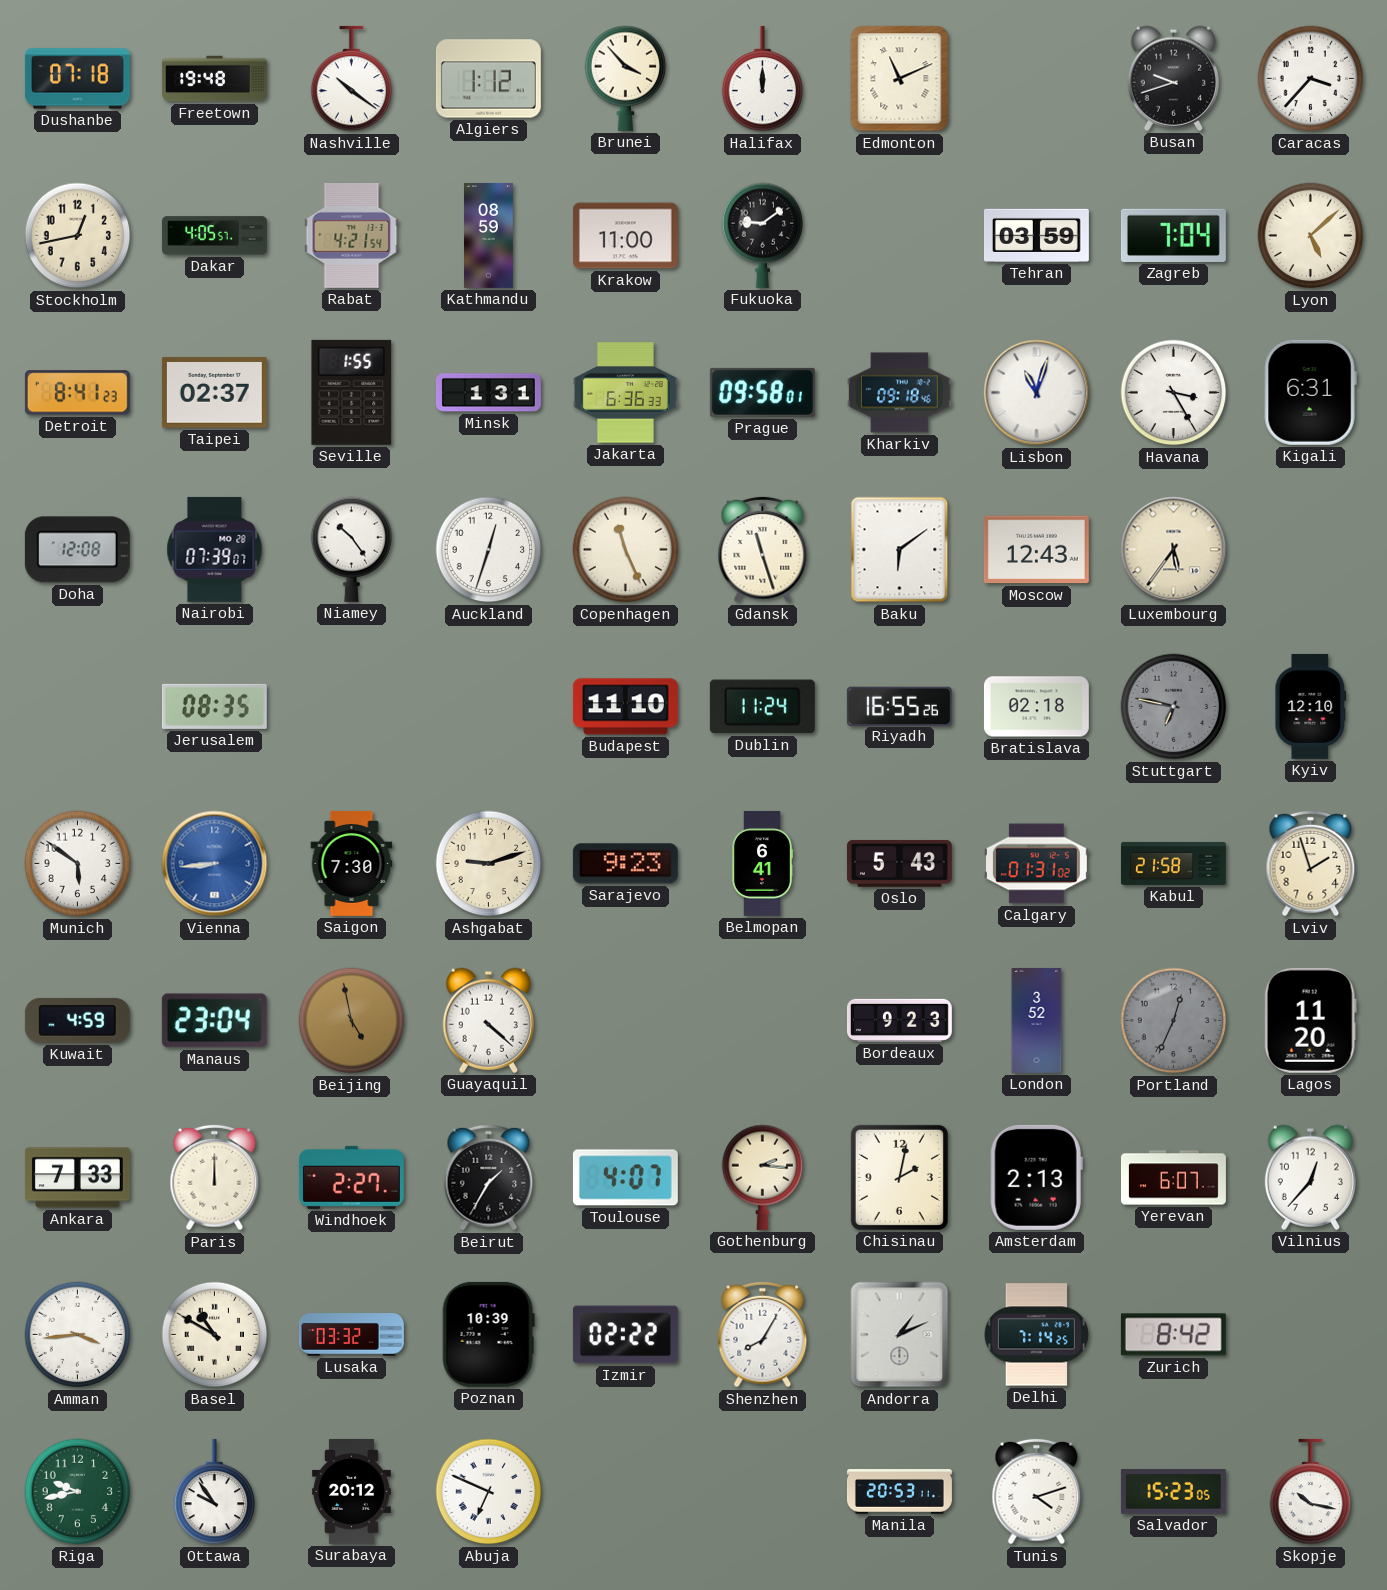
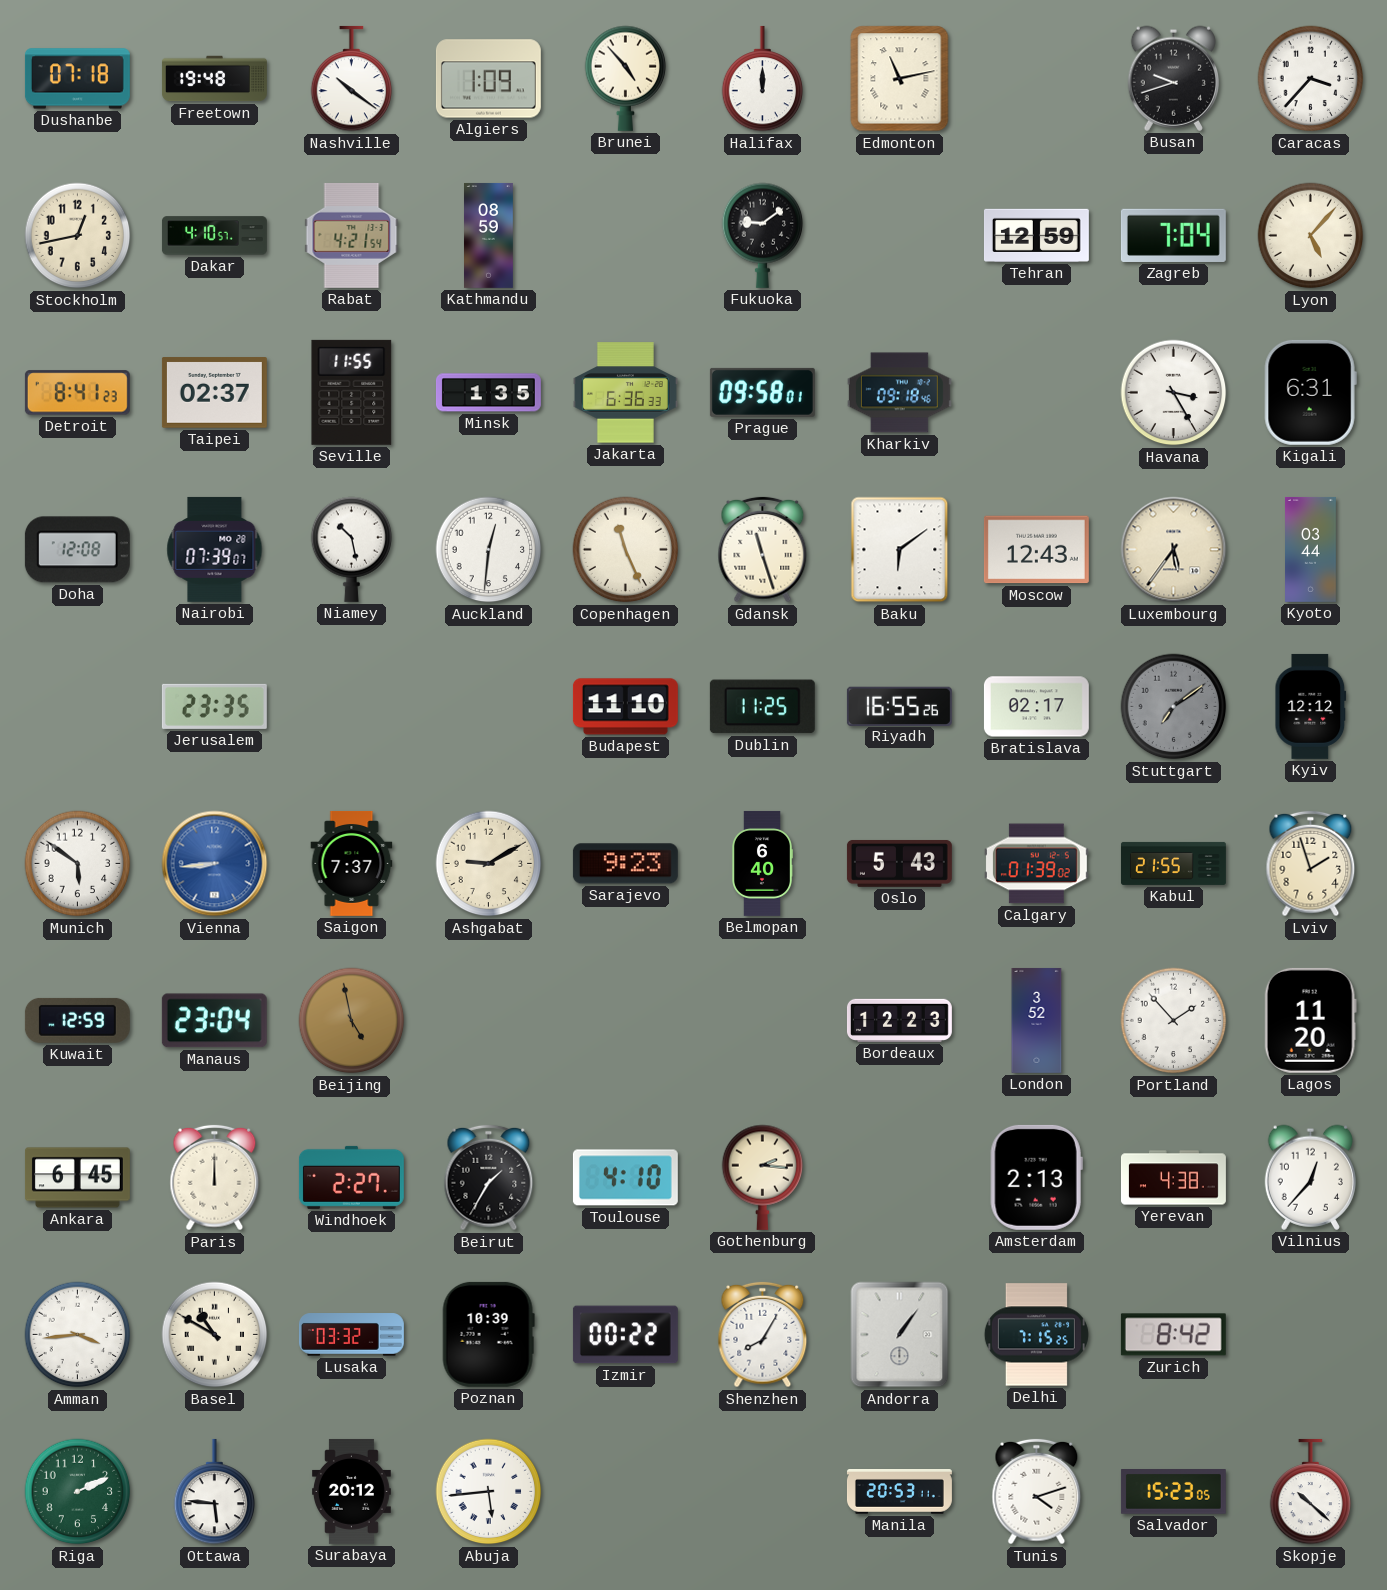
Algiers: 1:12 -> 1:09 (488, 79)
Brunei: 3:53 -> 4:53 (626, 78)
Edmonton: 11:11 -> 11:13 (900, 79)
Dakar: 4:05 -> 4:10 (214, 236)
Krakow: 11:00 -> none (625, 236)
Tehran: 03:59 -> 12:59 (1036, 235)
Lyon: 5:08 -> 5:07 (1311, 236)
Seville: 1:55 -> 11:55 (352, 392)
Minsk: 1:31 -> 1:35 (488, 393)
Lisbon: 11:03 -> none (1037, 393)
Niamey: 10:24 -> 10:28 (352, 549)
Auckland: 12:33 -> 12:31 (489, 550)
Kyoto: none -> 03:44 (1311, 549)
Jerusalem: 08:35 -> 23:35 (214, 706)
Dublin: 11:24 -> 11:25 (762, 707)
Bratislava: 02:18 -> 02:17 (1036, 707)
Stuttgart: 6:47 -> 7:09 (1174, 707)
Kyiv: 12:10 -> 12:12 (1311, 706)
Saigon: 7:30 -> 7:37 (352, 863)
Ashgabat: 9:12 -> 9:10 (489, 864)
Belmopan: 6:41 -> 6:40 (761, 863)
Calgary: 01:31 -> 01:39 (1036, 864)
Kabul: 21:58 -> 21:55 (1173, 863)
Kuwait: 4:59 -> 12:59 (77, 1020)
Guayaquil: 4:22 -> none (488, 1020)
Bordeaux: 9:23 -> 12:23 (899, 1020)
Portland: 12:34 -> 1:53 (1174, 1021)
Portland dial: grey -> white (1174, 1021)
Ankara: 7:33 -> 6:45 (77, 1178)
Toulouse: 4:07 -> 4:10 (625, 1178)
Chisinau: 2:02 -> none (899, 1177)
Yerevan: 6:07 -> 4:38 (1173, 1178)
Izmir: 02:22 -> 00:22 (625, 1335)
Andorra: 1:11 -> 1:06 (900, 1335)
Delhi: 7:14 -> 7:15 (1036, 1335)
Riga: 9:43 -> 2:11 (78, 1492)
Ottawa: 9:54 -> 5:46 (215, 1492)
Abuja: 6:49 -> 5:44 (489, 1492)
Skopje: 10:17 -> 10:22 (1311, 1492)
